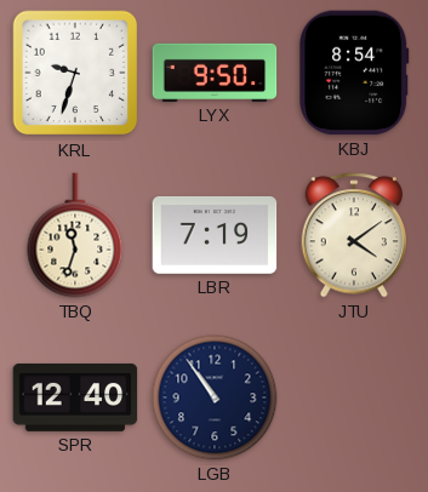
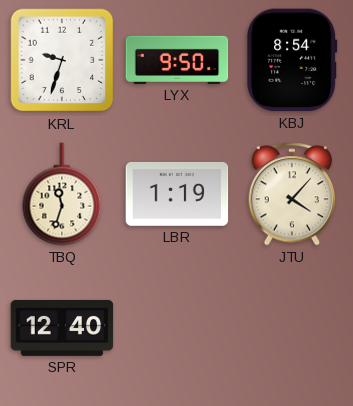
LBR: 7:19 -> 1:19 (177, 194)
JTU: 4:09 -> 4:07 (292, 194)
LGB: 10:54 -> none (215, 397)
